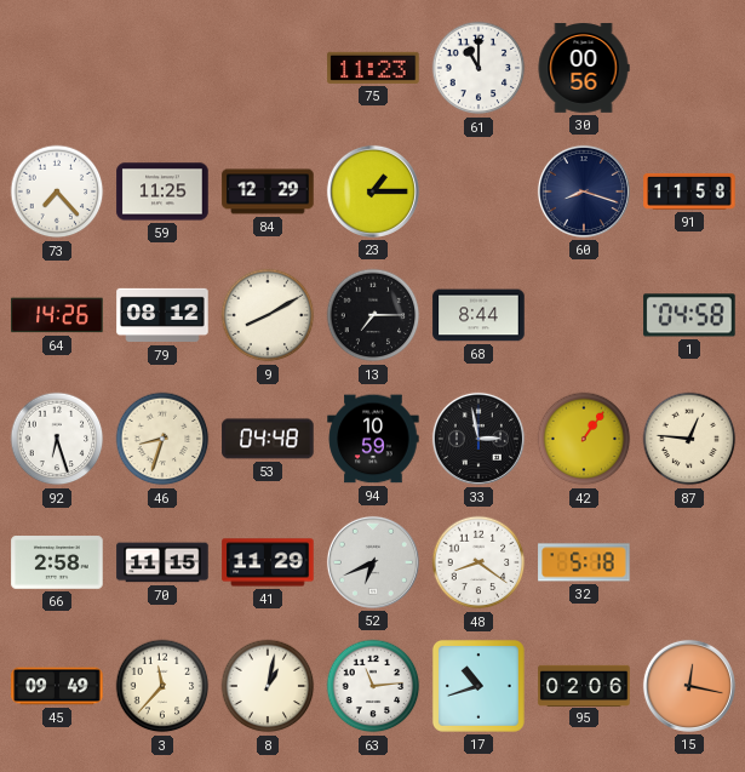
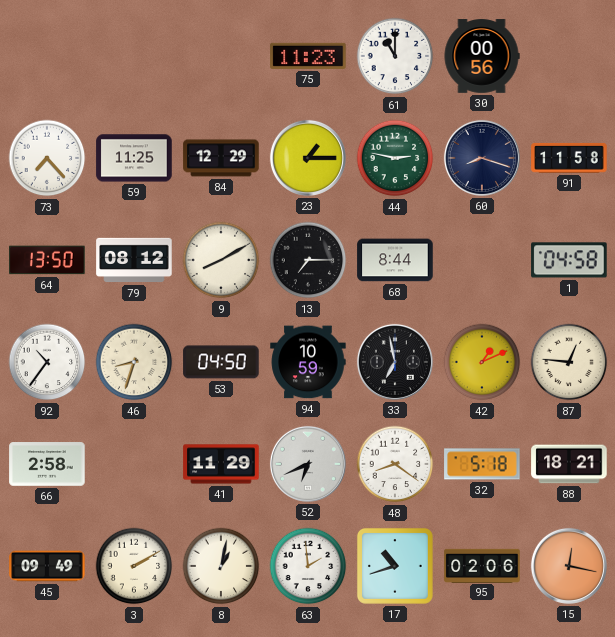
44: none -> 2:47 (395, 158)
64: 14:26 -> 13:50 (47, 260)
92: 6:27 -> 10:36 (47, 362)
53: 04:48 -> 04:50 (221, 362)
33: 2:58 -> 6:58 (395, 362)
42: 1:06 -> 1:11 (482, 362)
70: 11:15 -> none (162, 562)
88: none -> 18:21 (569, 464)
3: 11:37 -> 2:10 (134, 566)
63: 11:14 -> 1:59 (308, 566)
